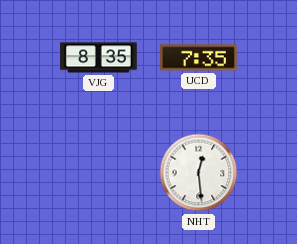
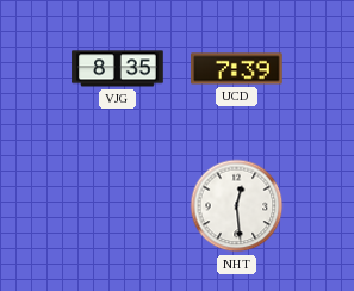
UCD: 7:35 -> 7:39 (237, 69)
